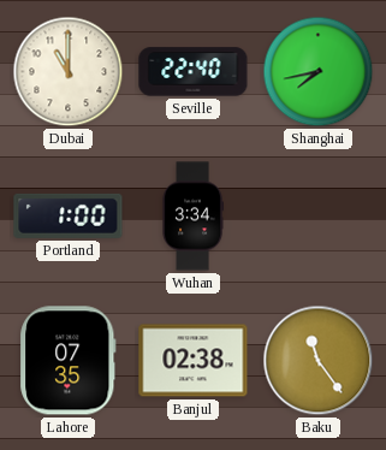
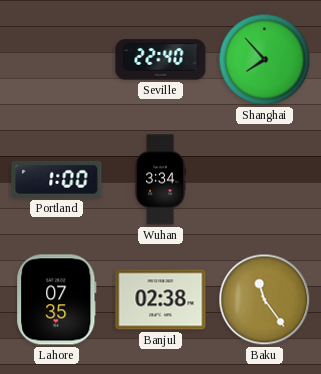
Dubai: 11:00 -> none (69, 72)
Shanghai: 7:43 -> 7:53 (265, 60)
